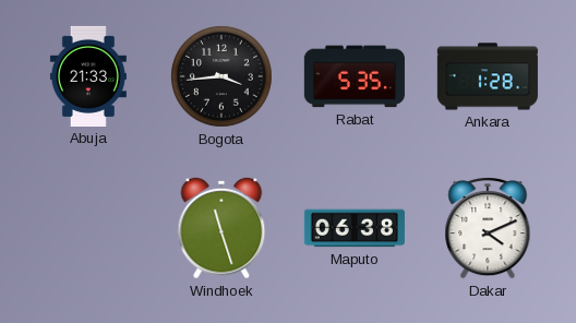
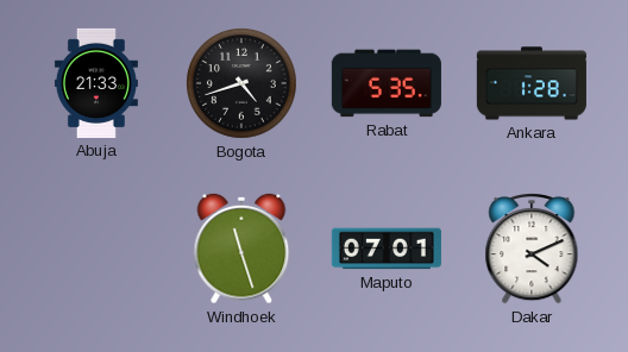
Bogota: 3:44 -> 4:42 (243, 84)
Maputo: 06:38 -> 07:01 (387, 249)
